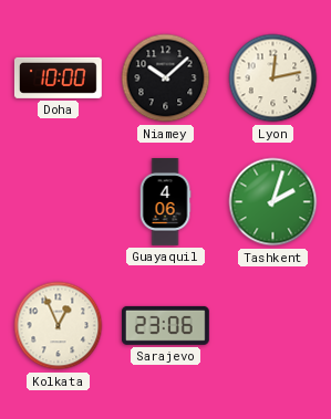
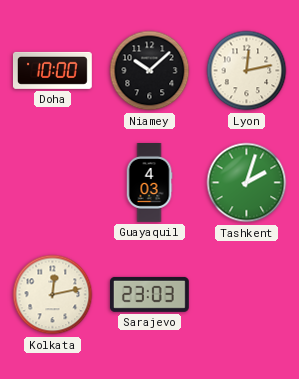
Guayaquil: 4:06 -> 4:03 (149, 183)
Kolkata: 12:56 -> 12:13 (53, 295)
Sarajevo: 23:06 -> 23:03 (149, 294)
